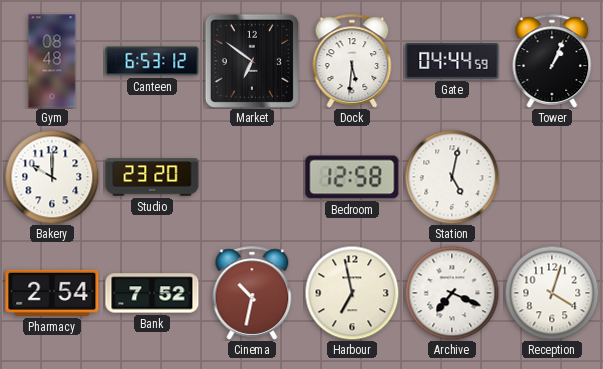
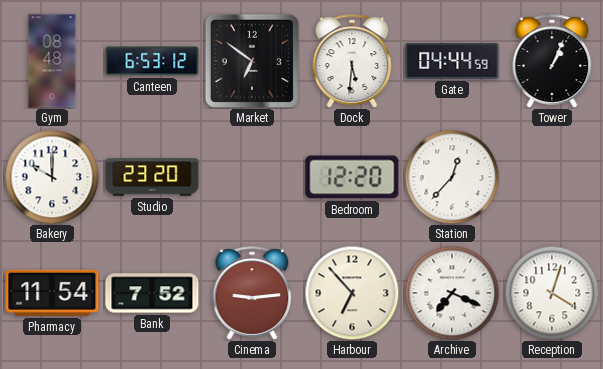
Bedroom: 12:58 -> 12:20 (352, 177)
Station: 5:02 -> 12:37 (452, 177)
Pharmacy: 2:54 -> 11:54 (52, 293)
Cinema: 10:32 -> 9:14 (252, 293)
Harbour: 6:58 -> 6:53 (352, 293)
